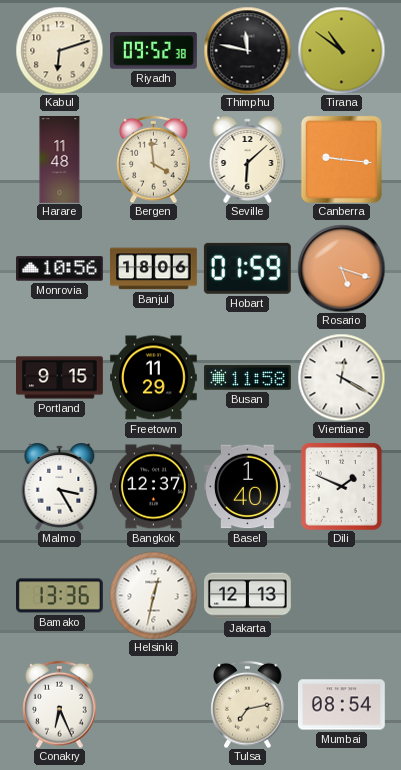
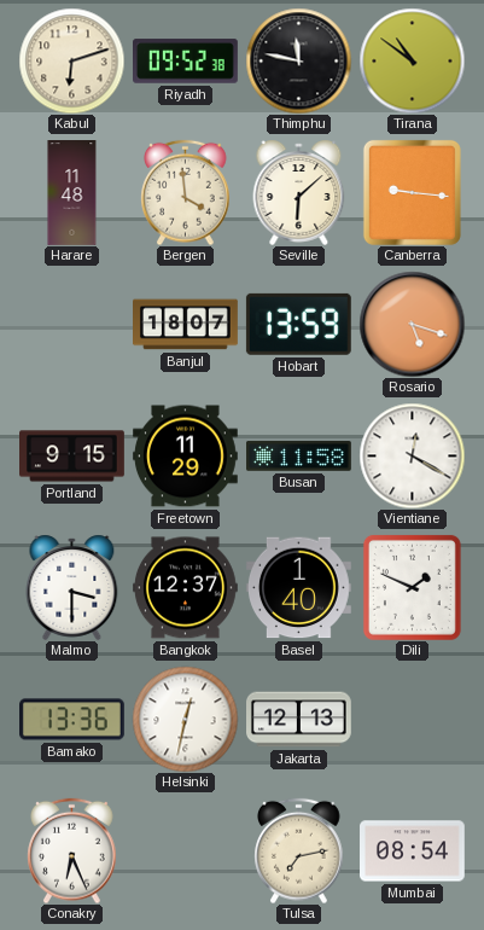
Monrovia: 10:56 -> none (60, 269)
Banjul: 18:06 -> 18:07 (186, 325)
Hobart: 01:59 -> 13:59 (298, 324)
Malmo: 3:25 -> 3:30 (72, 587)
